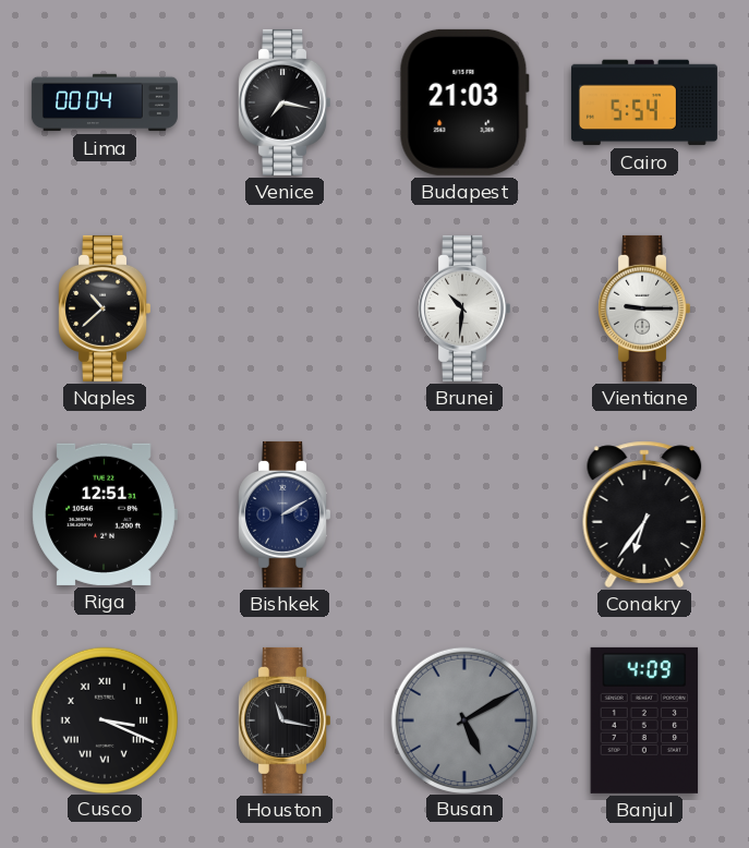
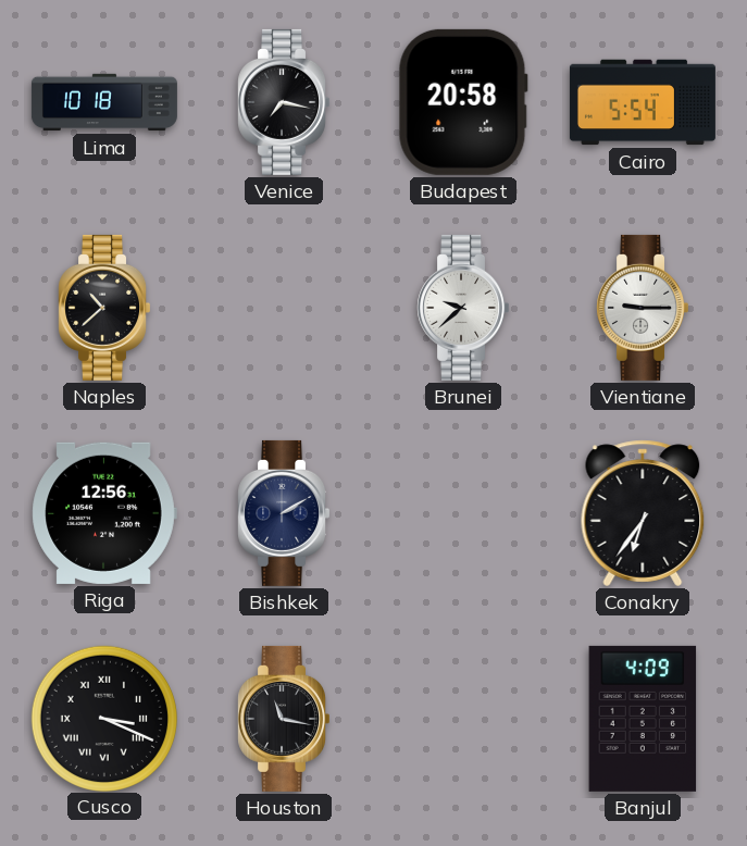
Lima: 00:04 -> 10:18 (104, 102)
Budapest: 21:03 -> 20:58 (463, 102)
Brunei: 10:31 -> 9:38 (462, 308)
Riga: 12:51 -> 12:56 (104, 513)
Busan: 5:10 -> none (463, 719)
